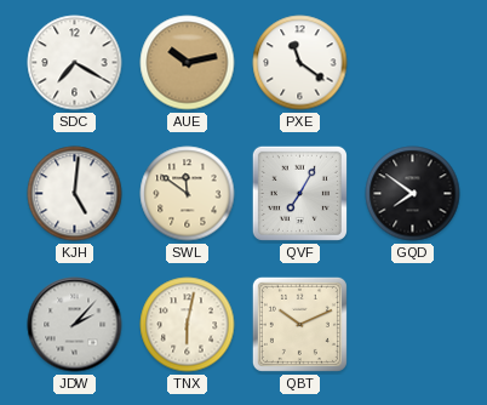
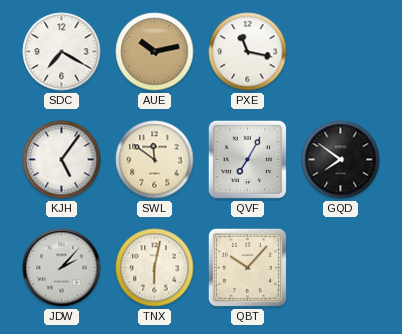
PXE: 11:21 -> 11:17 (248, 52)
KJH: 5:01 -> 5:06 (62, 160)
QBT: 10:11 -> 10:07 (247, 267)
